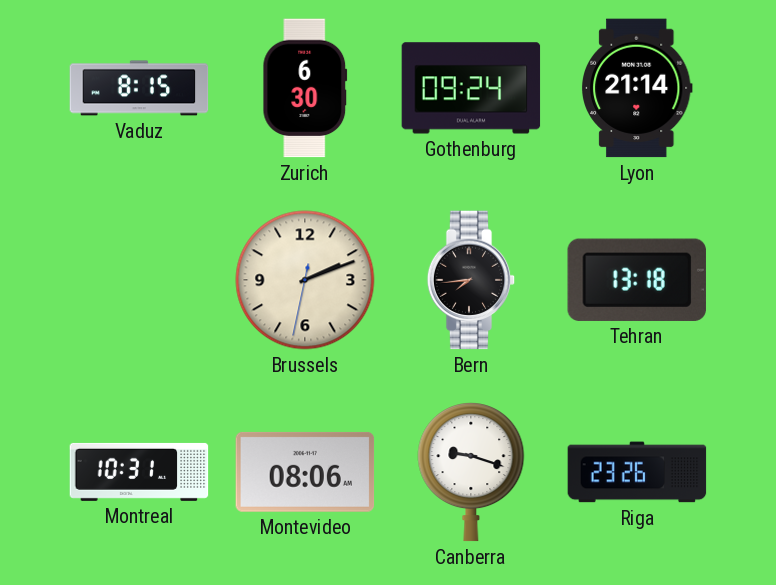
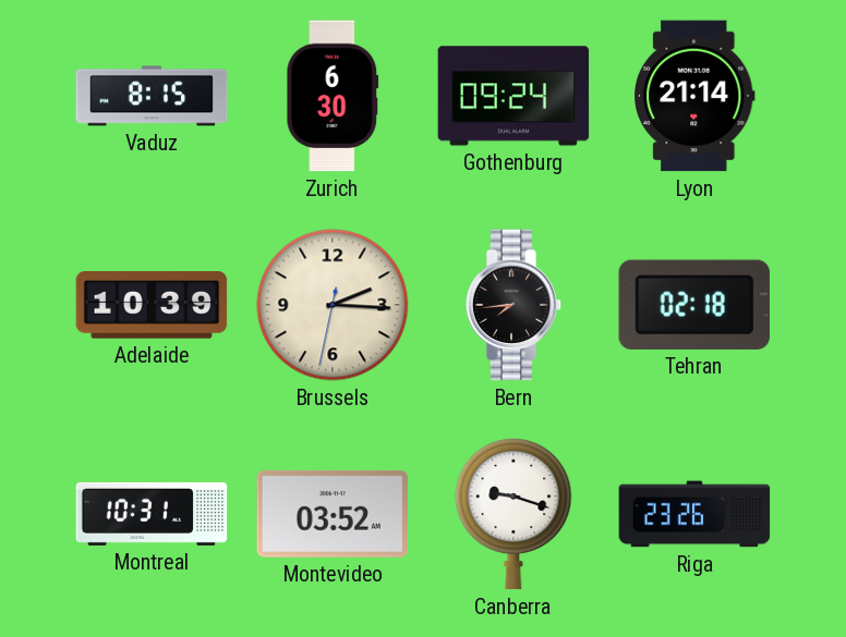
Adelaide: none -> 10:39 (152, 306)
Brussels: 2:11 -> 2:15 (333, 305)
Tehran: 13:18 -> 02:18 (694, 305)
Montevideo: 08:06 -> 03:52 (333, 514)
